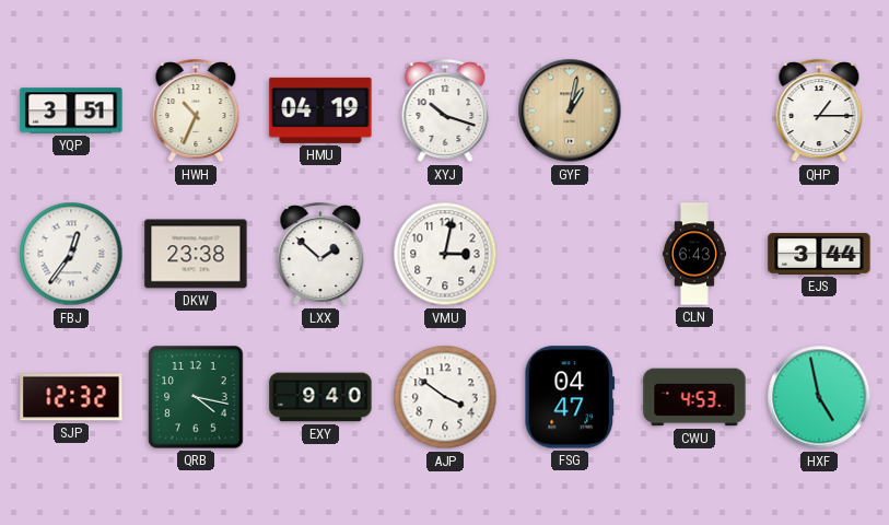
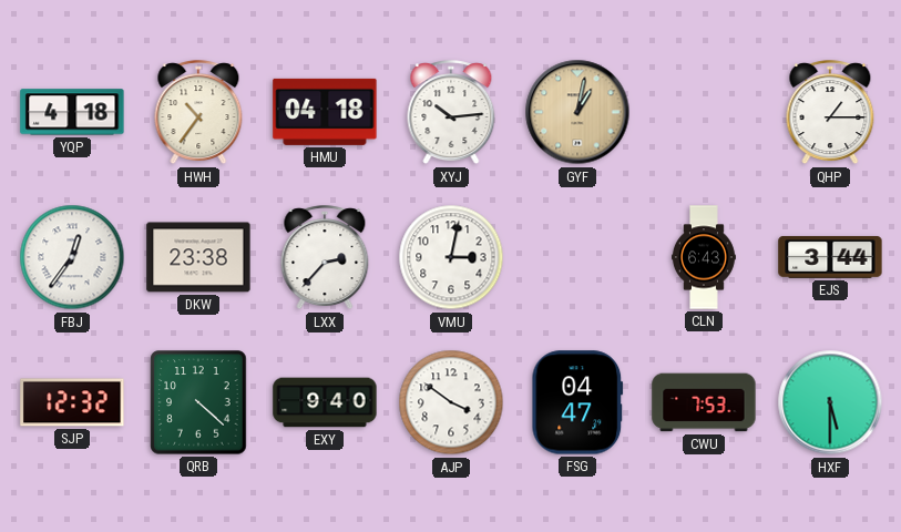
YQP: 3:51 -> 4:18 (72, 112)
HWH: 10:34 -> 10:36 (198, 113)
HMU: 04:19 -> 04:18 (325, 112)
XYJ: 10:18 -> 10:14 (451, 113)
LXX: 1:52 -> 2:37 (325, 258)
QRB: 4:17 -> 4:22 (198, 402)
CWU: 4:53 -> 7:53 (704, 402)
HXF: 4:58 -> 5:30 (830, 402)
